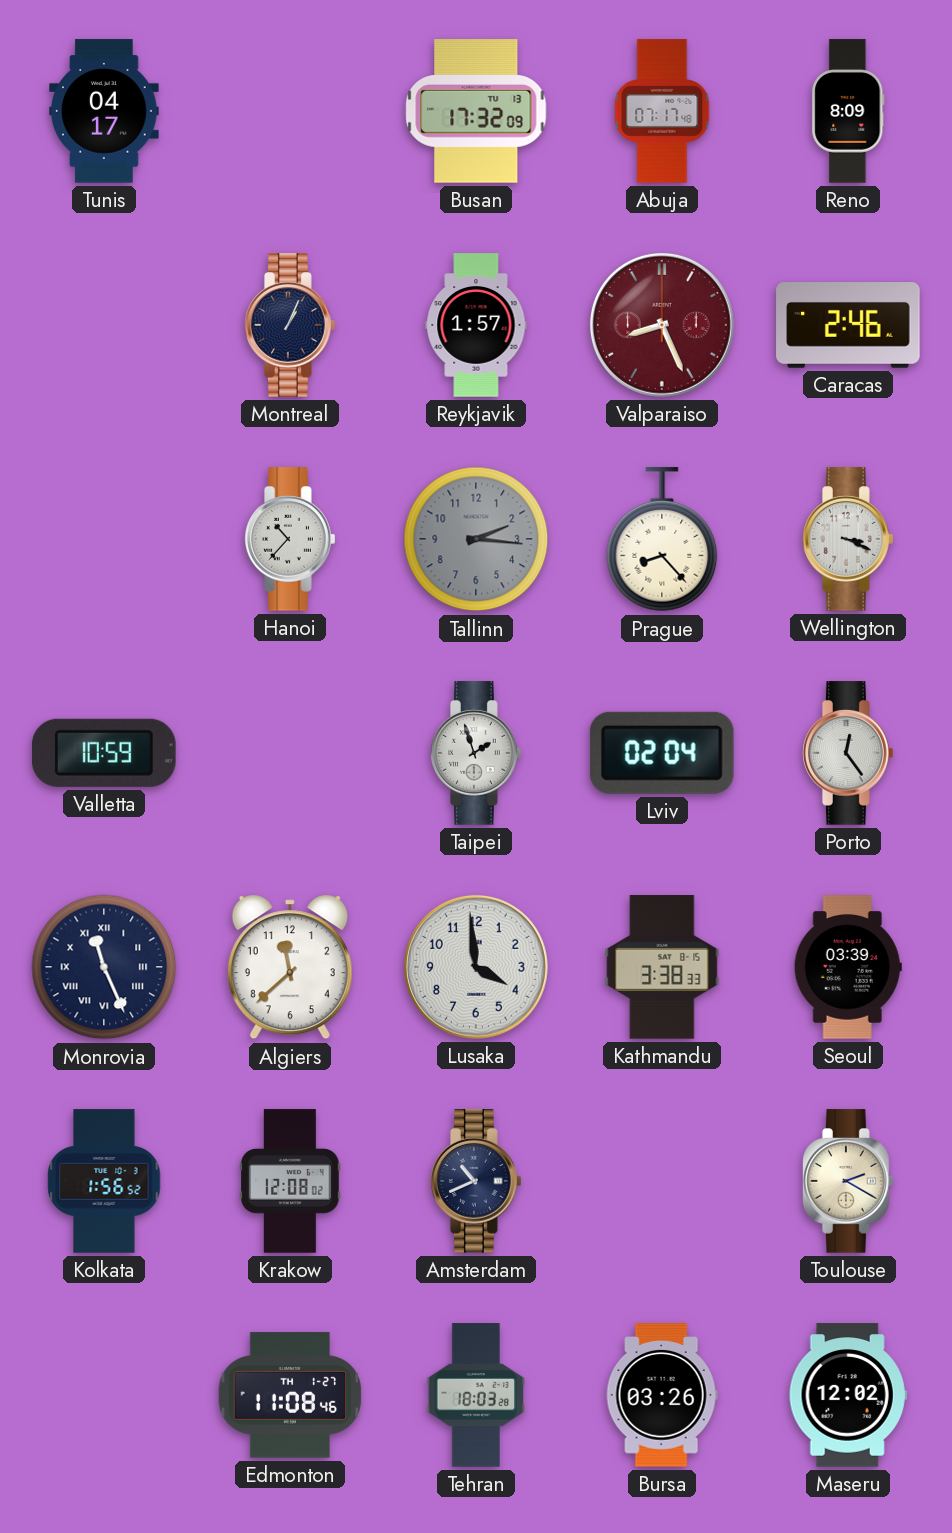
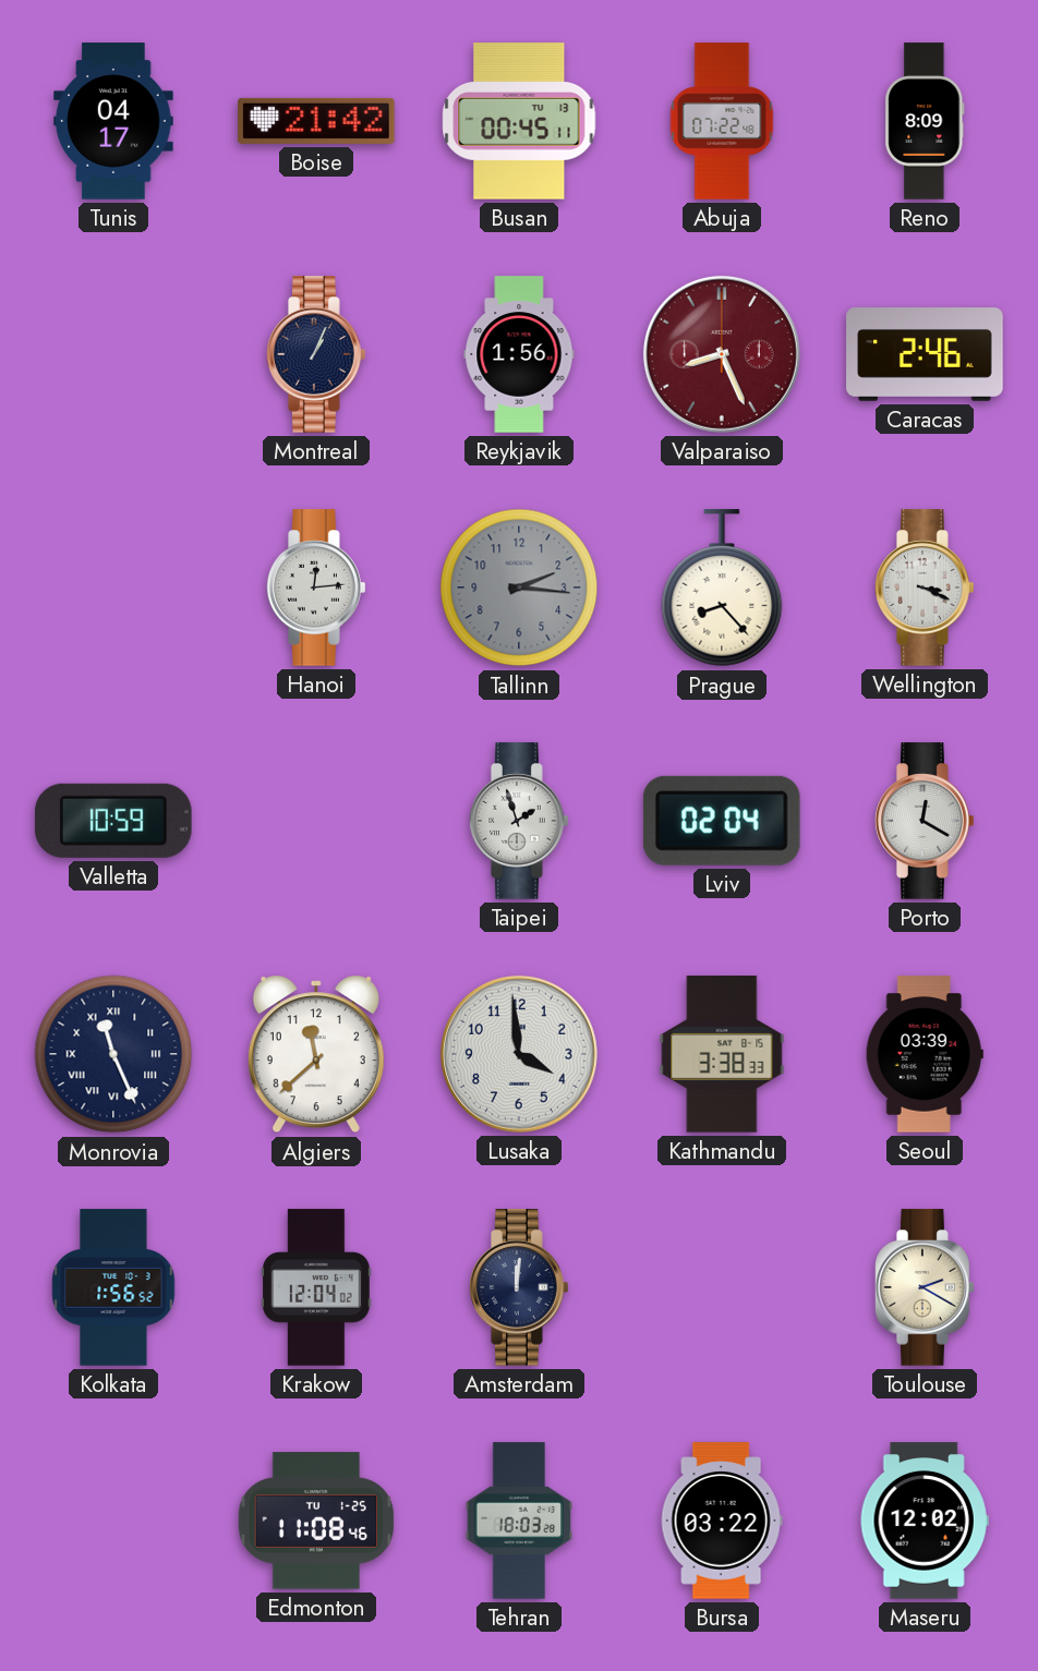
Boise: none -> 21:42 (316, 121)
Busan: 17:32 -> 00:45 (519, 121)
Abuja: 07:17 -> 07:22 (722, 121)
Reykjavik: 1:57 -> 1:56 (519, 354)
Hanoi: 10:37 -> 12:14 (316, 588)
Porto: 12:24 -> 12:20 (925, 821)
Krakow: 12:08 -> 12:04 (316, 1287)
Amsterdam: 10:41 -> 12:01 (519, 1287)
Edmonton date: TH 1-27 -> TU 1-25 (316, 1521)
Bursa: 03:26 -> 03:22 (722, 1521)
